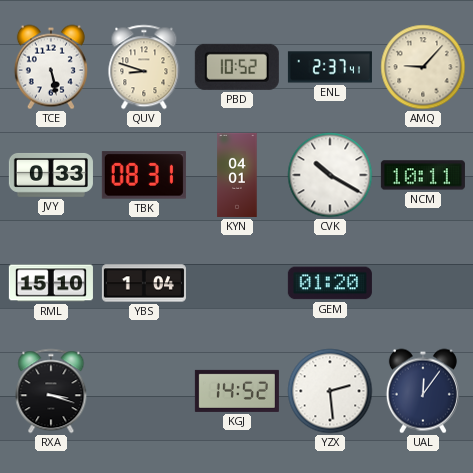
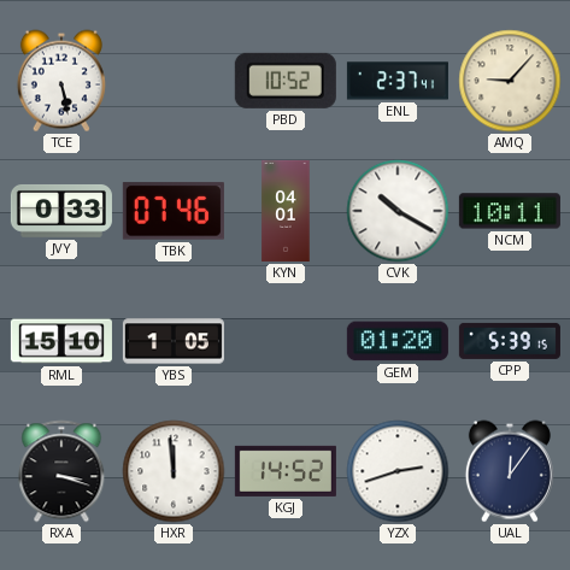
QUV: 8:48 -> none (144, 67)
TBK: 08:31 -> 07:46 (174, 211)
YBS: 1:04 -> 1:05 (174, 341)
CPP: none -> 5:39 (510, 341)
HXR: none -> 11:59 (174, 471)
YZX: 2:29 -> 2:42 (398, 471)
